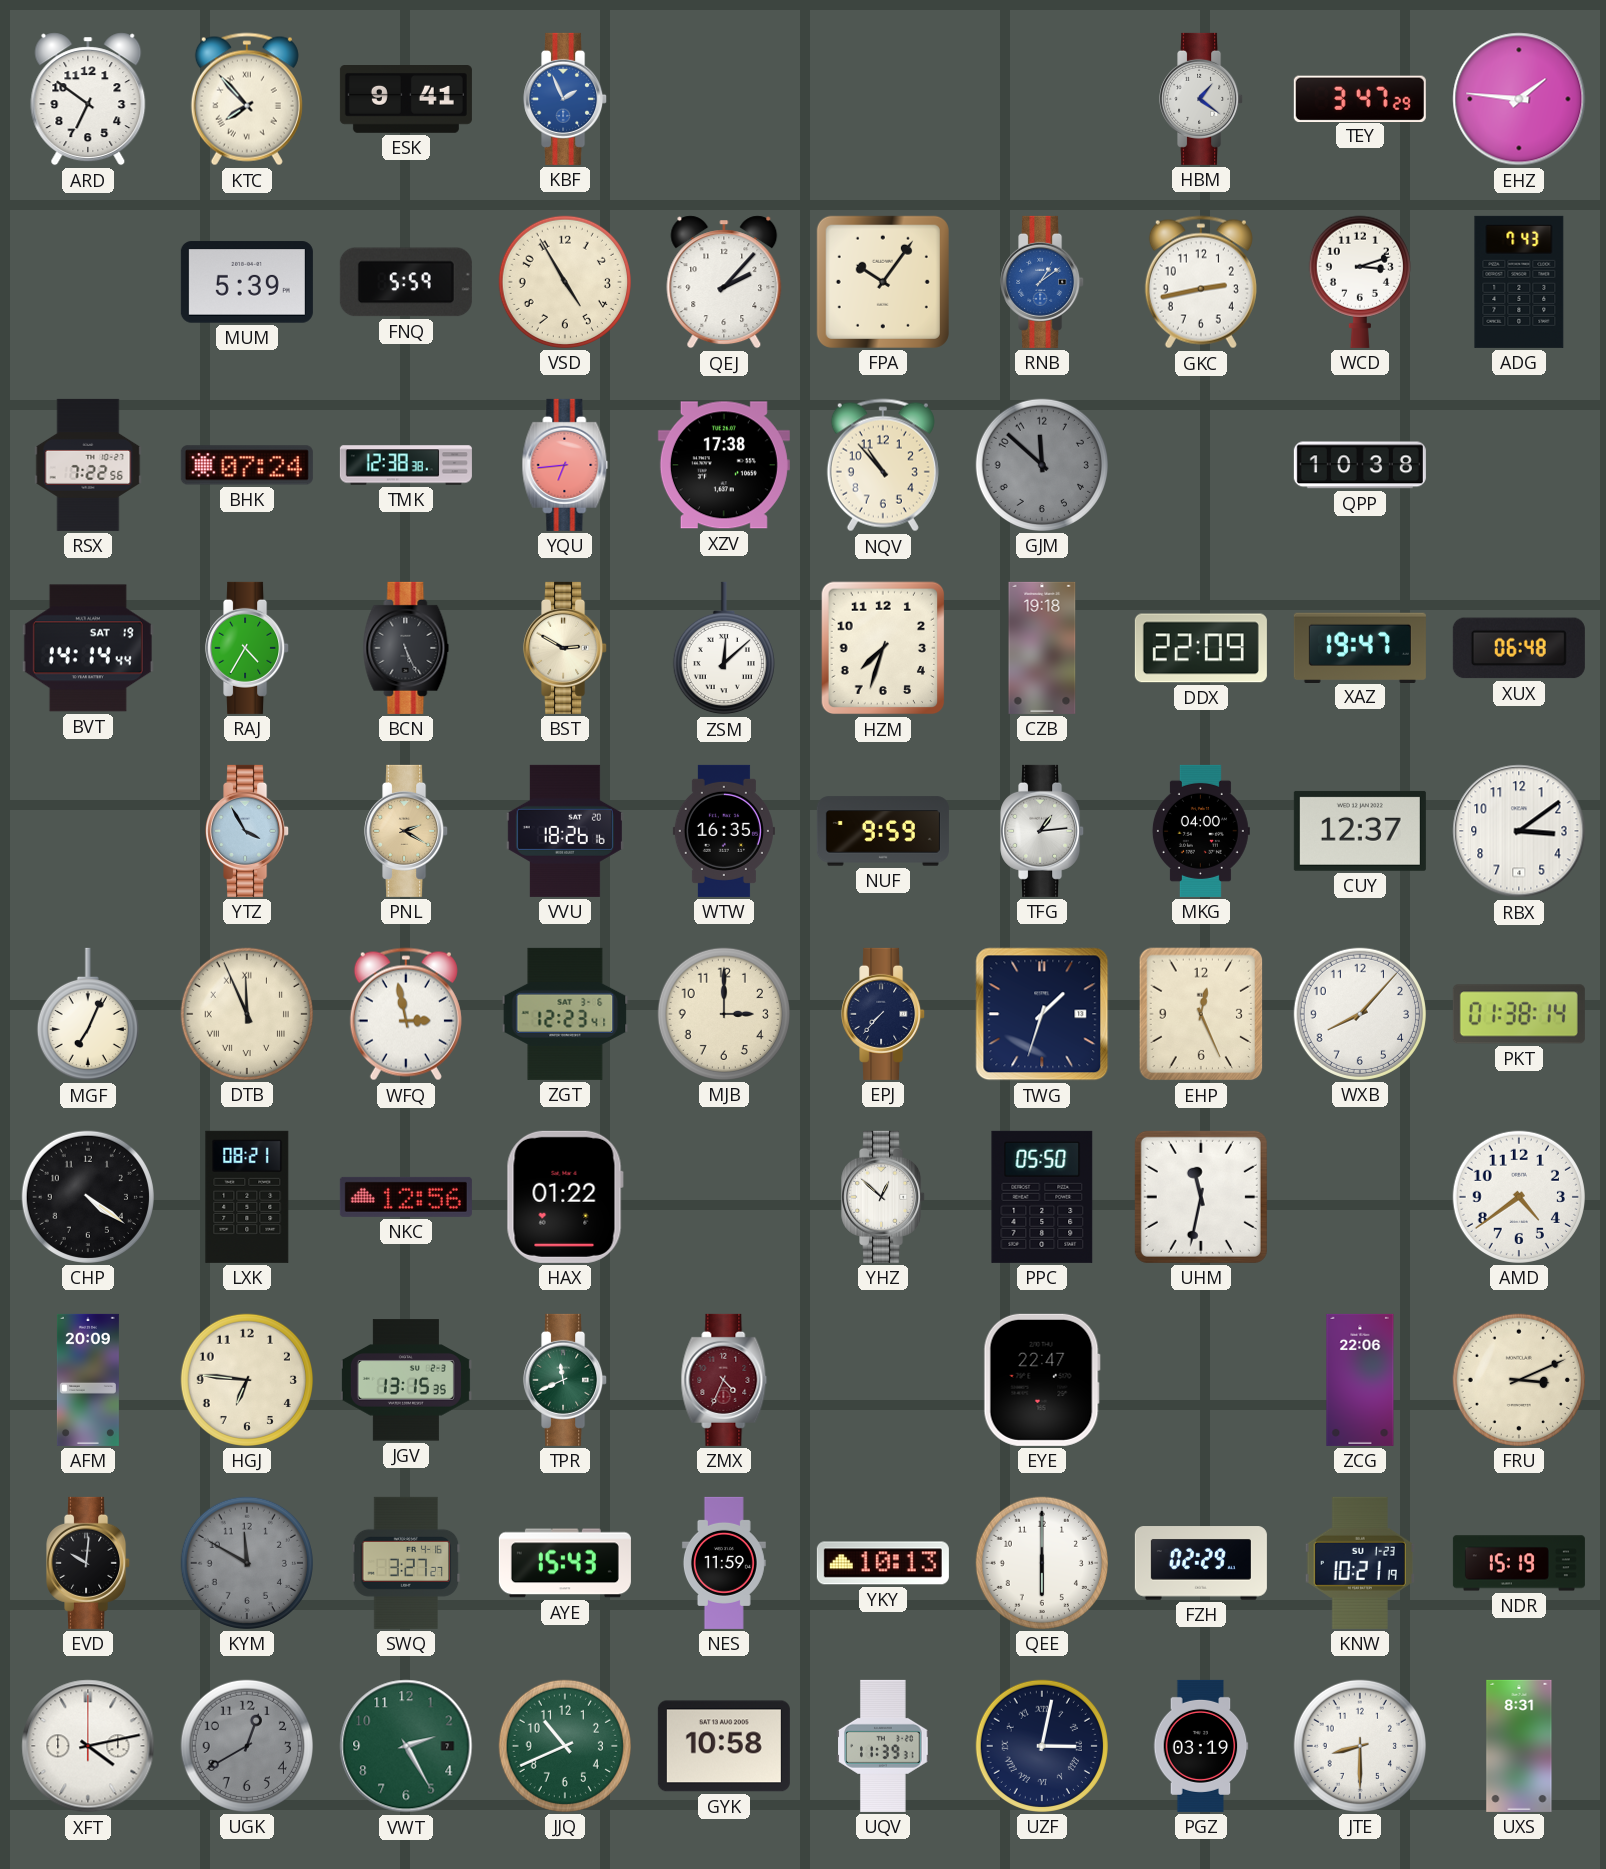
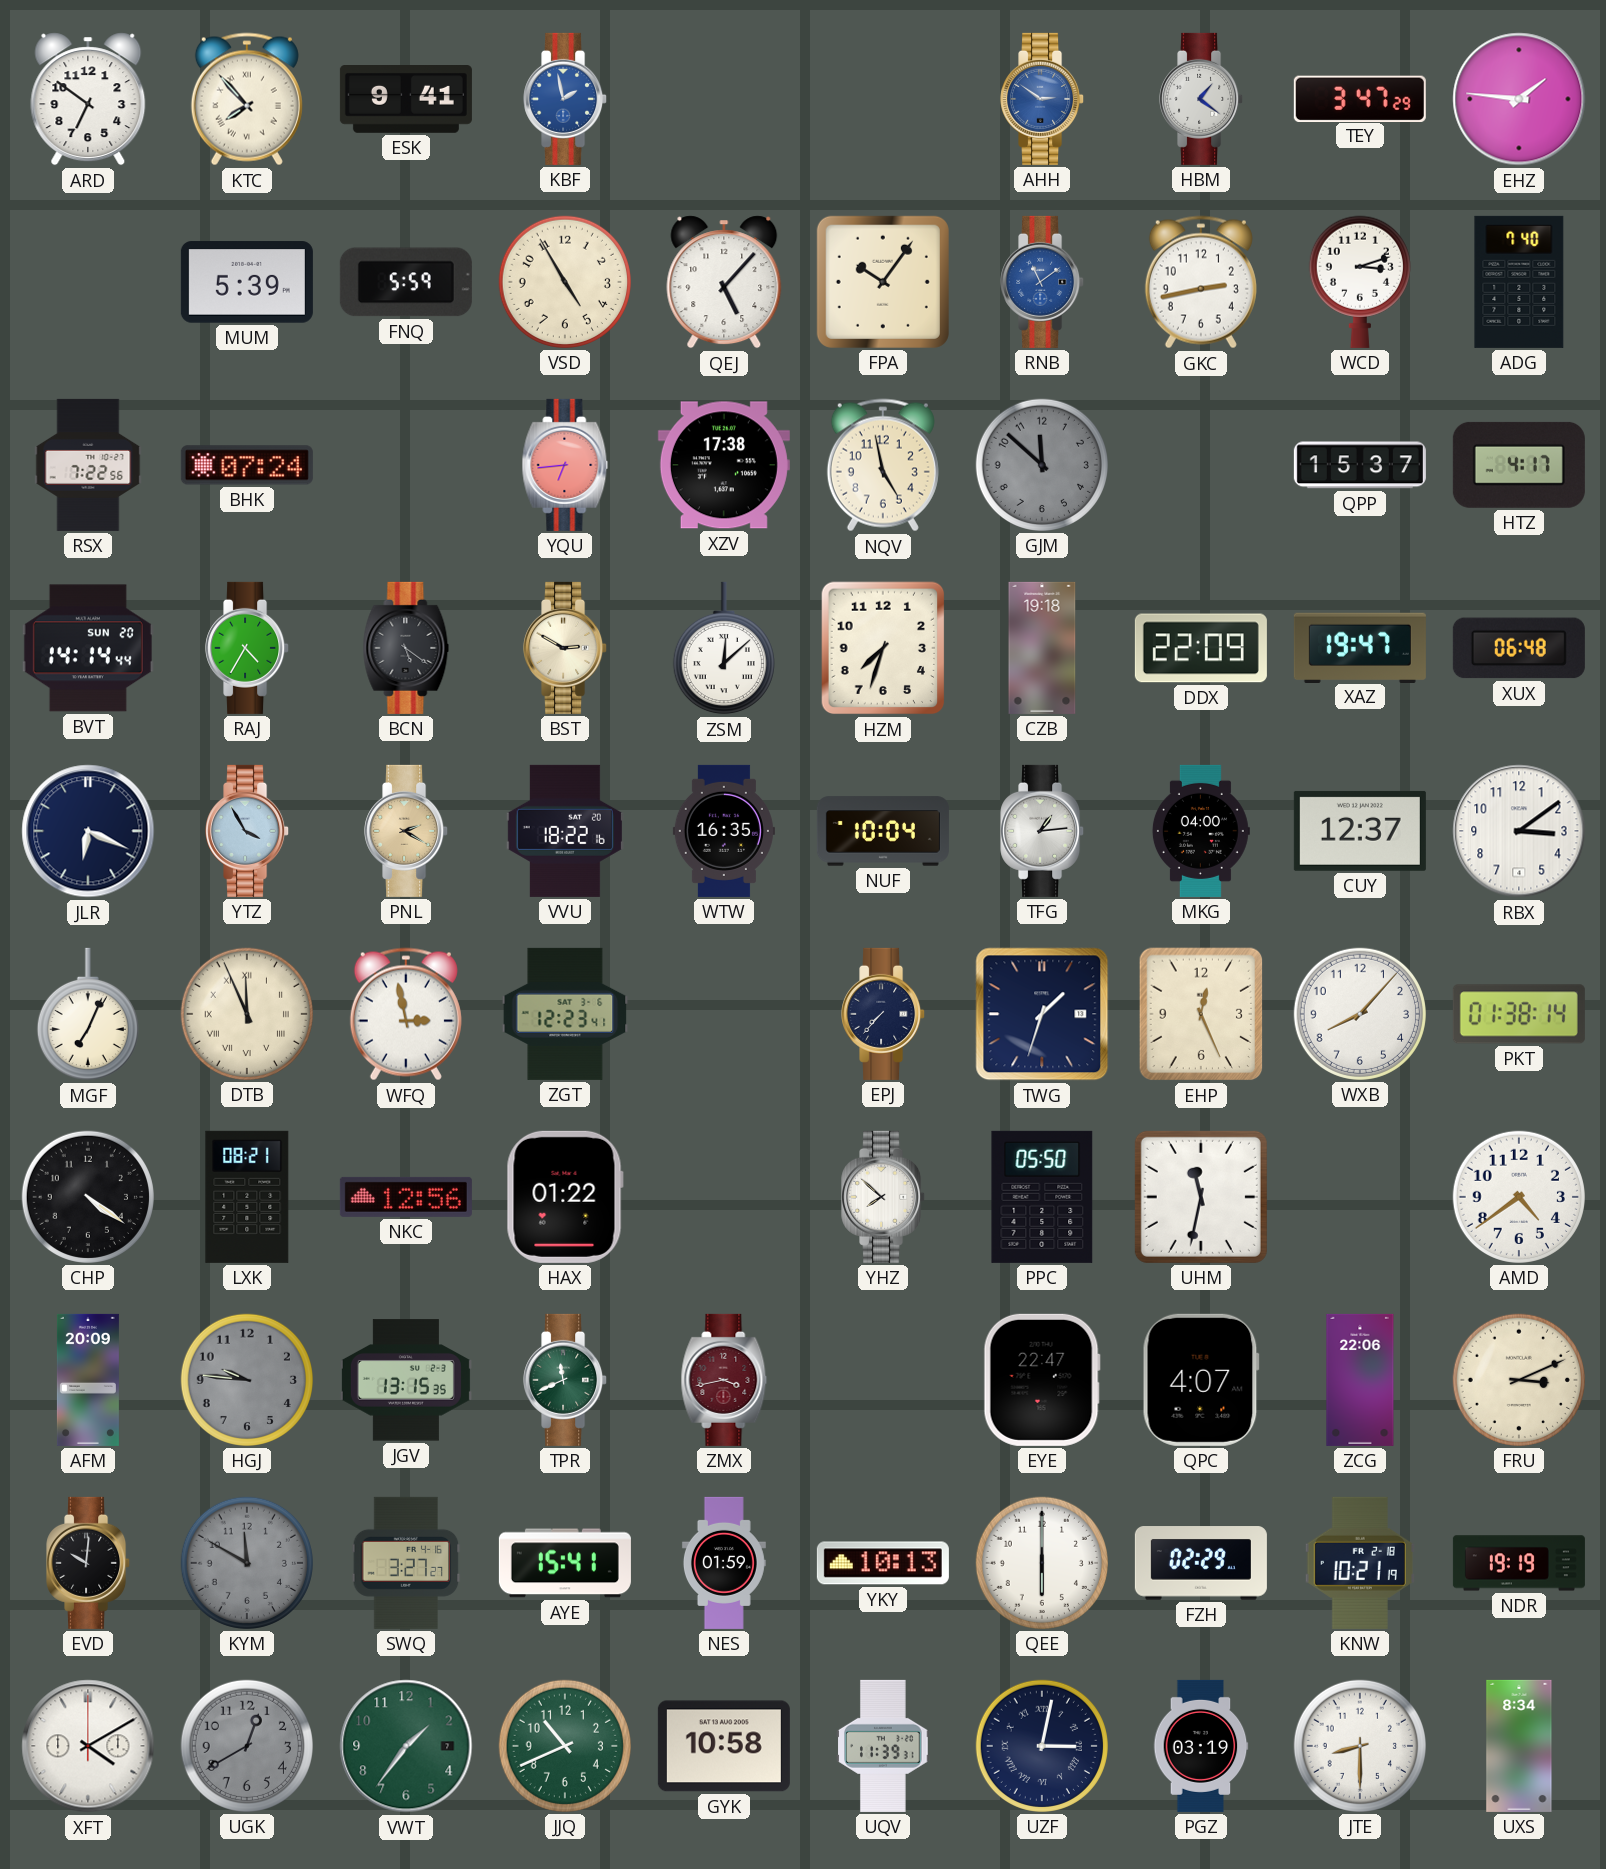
KBF: 1:56 -> 1:58 (566, 99)
AHH: none -> 2:51 (1043, 99)
QEJ: 2:07 -> 5:07 (724, 282)
RNB: 1:09 -> 11:09 (1043, 282)
ADG: 7:43 -> 7:40 (1519, 282)
TMK: 12:38 -> none (406, 465)
NQV: 10:53 -> 4:58 (883, 465)
QPP: 10:38 -> 15:37 (1360, 465)
HTZ: none -> 4:17 (1519, 465)
BVT date: SAT 19 -> SUN 20 (88, 648)
BCN: 5:26 -> 5:21 (406, 648)
JLR: none -> 6:19 (88, 831)
VVU: 18:26 -> 18:22 (565, 831)
NUF: 9:59 -> 10:04 (883, 831)
MJB: 3:00 -> none (724, 1014)
YHZ: 12:52 -> 7:52 (884, 1197)
HGJ: 6:46 -> 9:46 (247, 1380)
HGJ dial: cream -> grey (247, 1380)
ZMX: 4:34 -> 3:43 (724, 1380)
QPC: none -> 4:07 (1201, 1380)
AYE: 15:43 -> 15:41 (565, 1563)
NES: 11:59 -> 01:59 (724, 1563)
KNW date: SU 1-23 -> FR 2-18 (1360, 1563)
NDR: 15:19 -> 19:19 (1519, 1563)
XFT: 4:13 -> 4:10 (88, 1746)
VWT: 2:25 -> 1:36 (406, 1746)
UXS: 8:31 -> 8:34 (1519, 1746)
